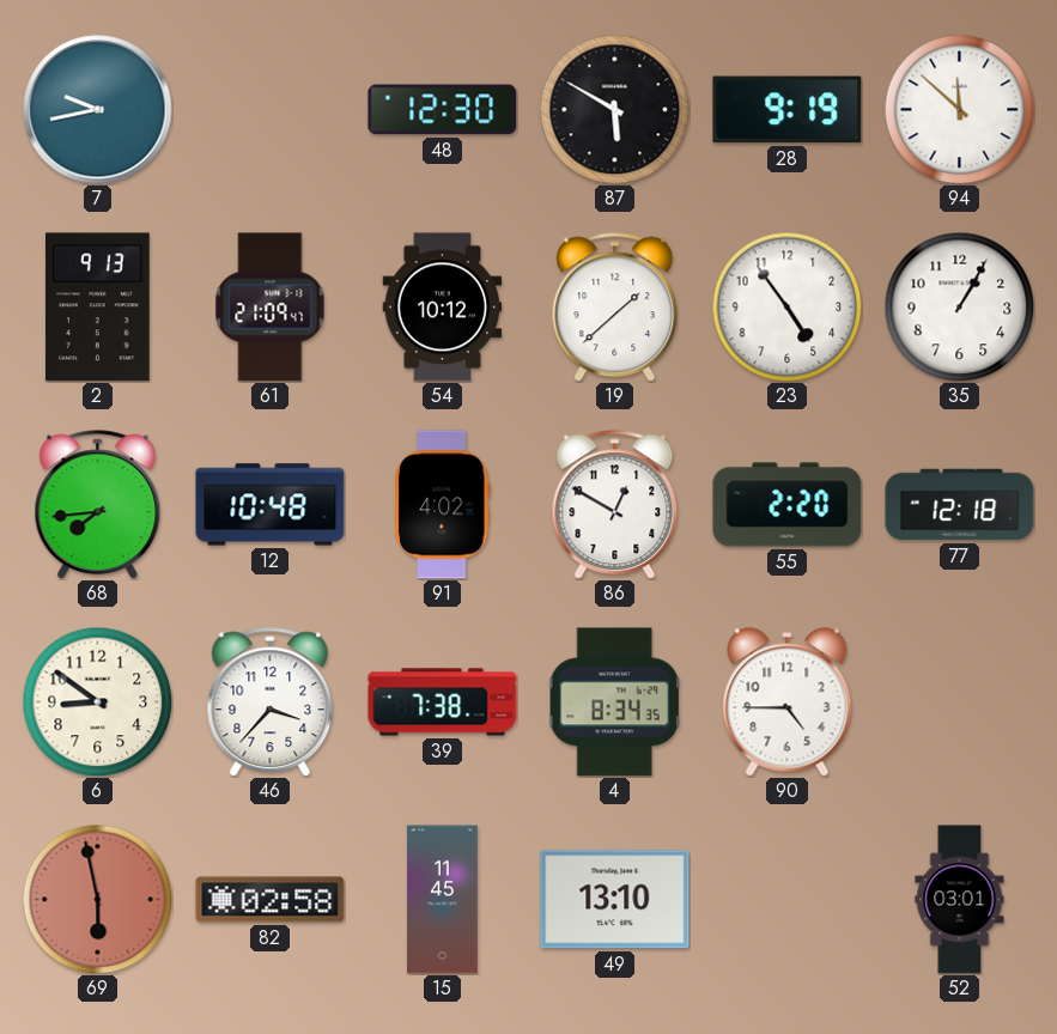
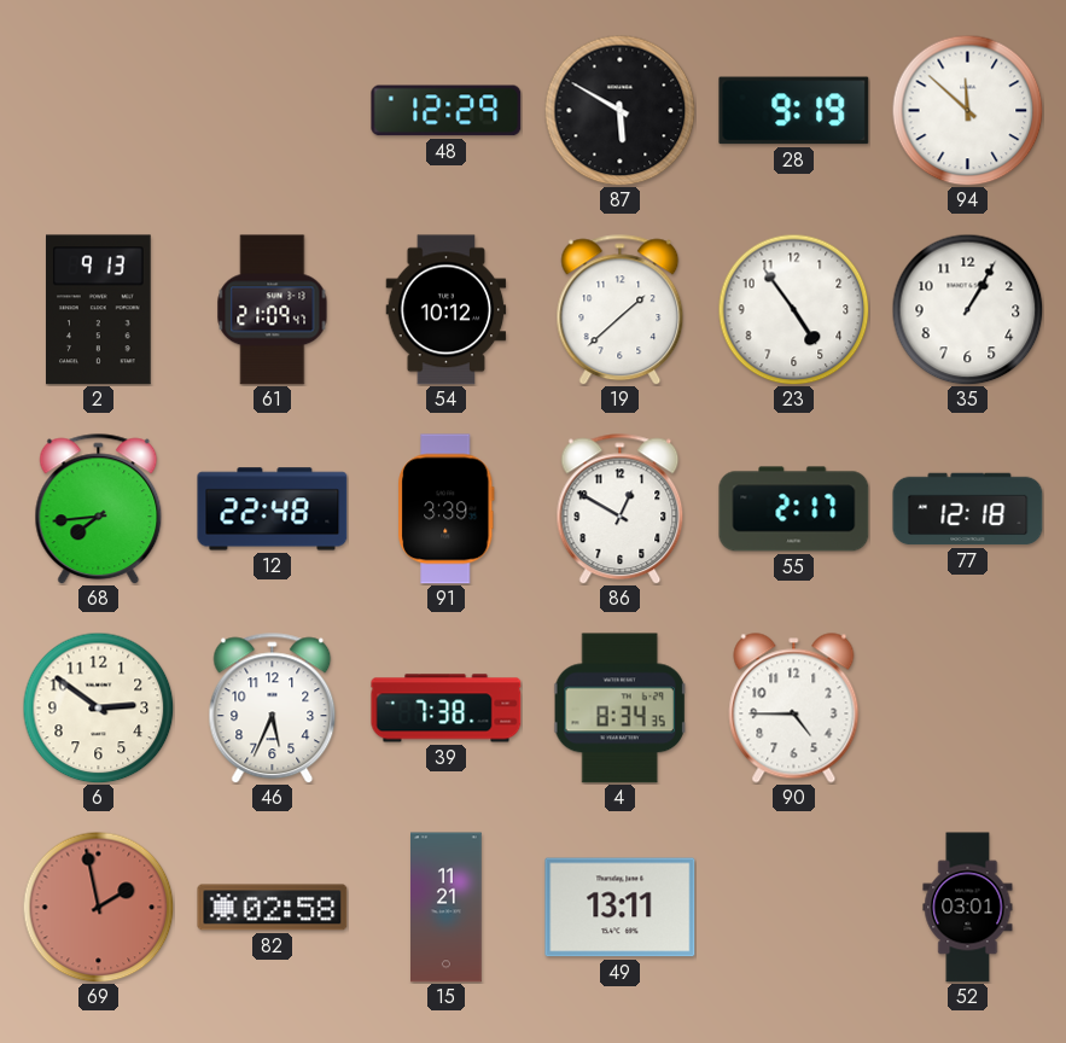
7: 9:43 -> none (98, 110)
48: 12:30 -> 12:29 (447, 111)
12: 10:48 -> 22:48 (273, 509)
91: 4:02 -> 3:39 (447, 509)
55: 2:20 -> 2:17 (794, 509)
6: 8:51 -> 2:51 (98, 707)
46: 3:37 -> 5:34 (273, 709)
69: 5:58 -> 1:58 (98, 907)
15: 11:45 -> 11:21 (447, 908)
49: 13:10 -> 13:11 (621, 908)
